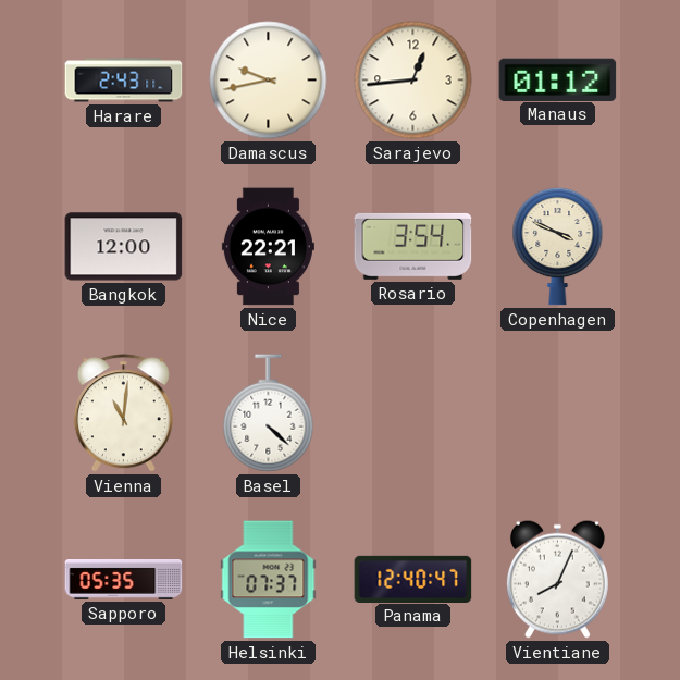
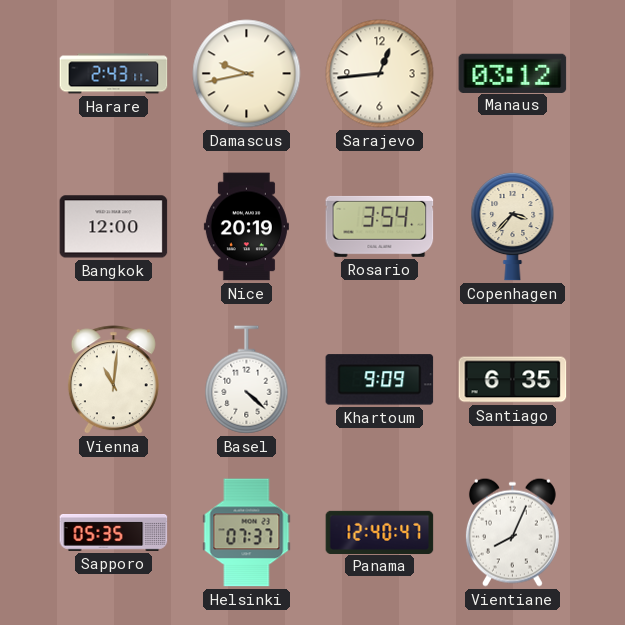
Manaus: 01:12 -> 03:12 (513, 73)
Nice: 22:21 -> 20:19 (246, 227)
Copenhagen: 3:49 -> 3:37 (513, 226)
Khartoum: none -> 9:09 (380, 380)
Santiago: none -> 6:35 (513, 380)
